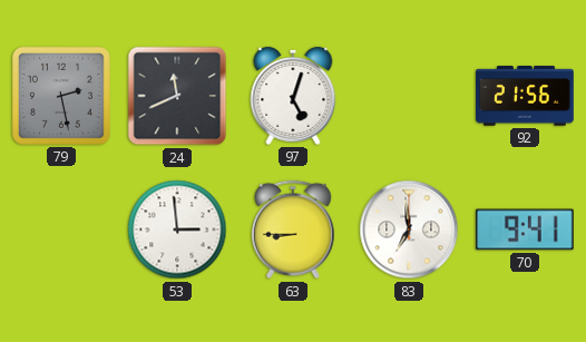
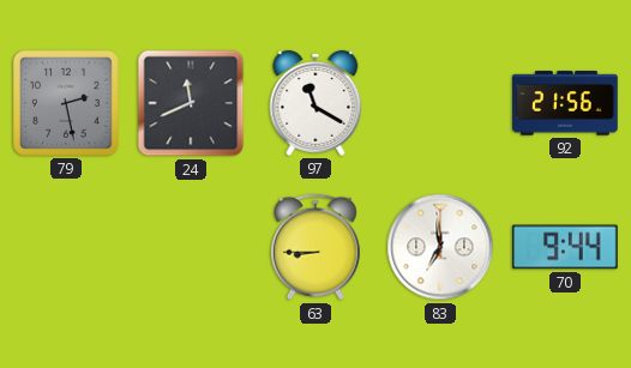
97: 5:03 -> 11:20 (315, 103)
53: 2:59 -> none (177, 229)
70: 9:41 -> 9:44 (566, 247)
